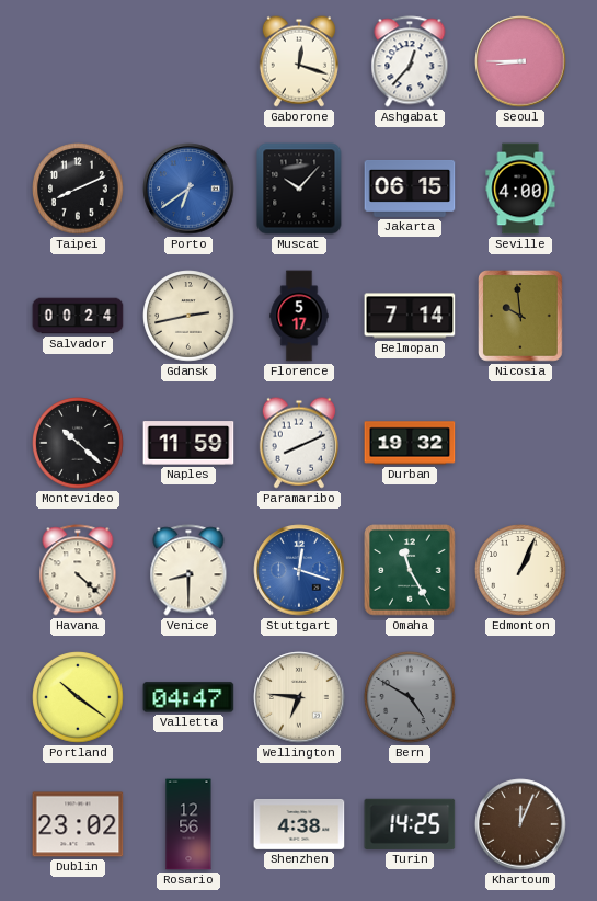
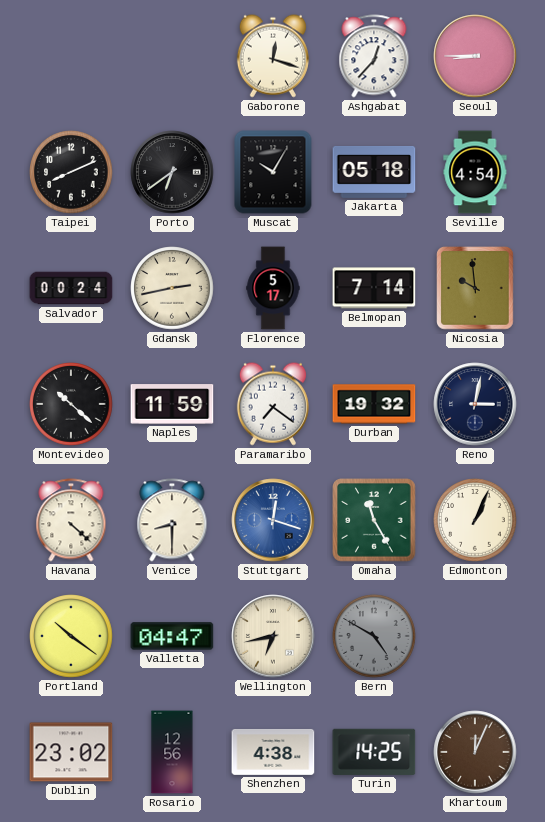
Porto dial: blue -> black (172, 172)
Muscat: 10:07 -> 10:05 (273, 172)
Jakarta: 06:15 -> 05:18 (374, 172)
Seville: 4:00 -> 4:54 (475, 172)
Paramaribo: 8:11 -> 7:21 (273, 404)
Reno: none -> 3:02 (475, 404)
Wellington: 6:46 -> 6:43 (273, 636)
